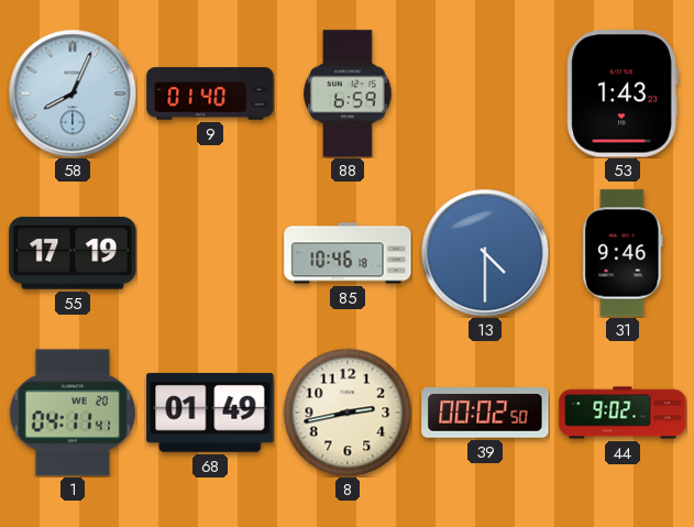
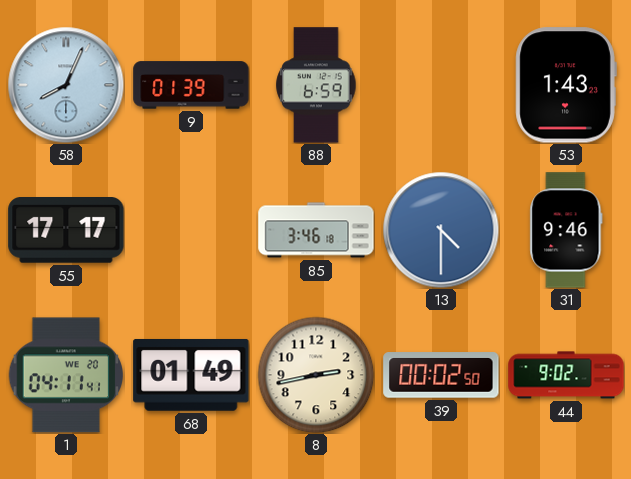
9: 01:40 -> 01:39 (191, 85)
55: 17:19 -> 17:17 (66, 231)
85: 10:46 -> 3:46 (316, 230)
